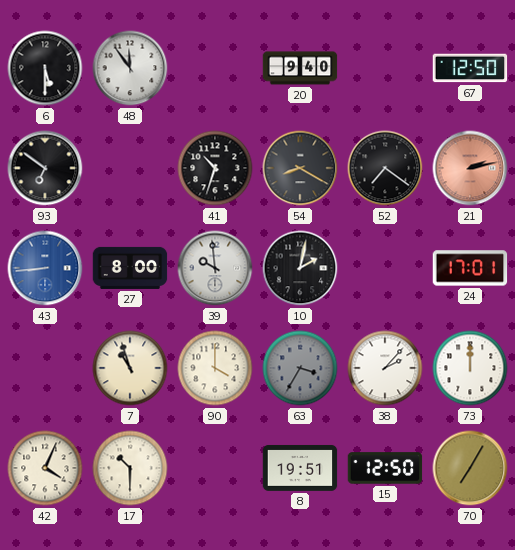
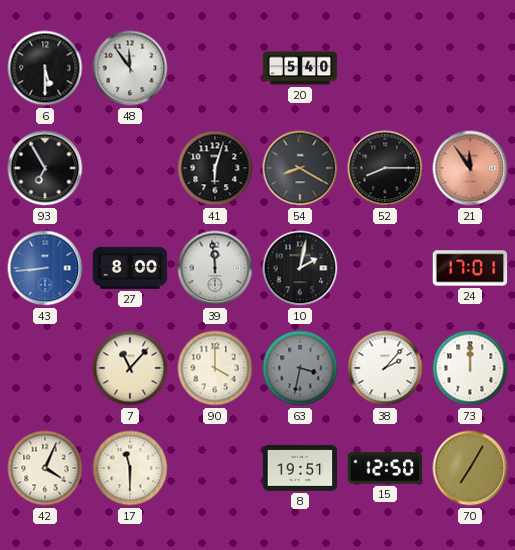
20: 9:40 -> 5:40 (300, 68)
67: 12:50 -> none (470, 68)
93: 6:51 -> 6:55 (45, 168)
41: 10:33 -> 6:03 (215, 168)
52: 7:21 -> 8:15 (385, 168)
21: 2:13 -> 11:54 (470, 168)
39: 9:59 -> 11:59 (215, 268)
7: 10:57 -> 11:07 (130, 368)
63: 3:35 -> 3:32 (300, 368)
17: 10:30 -> 11:30 (130, 468)
